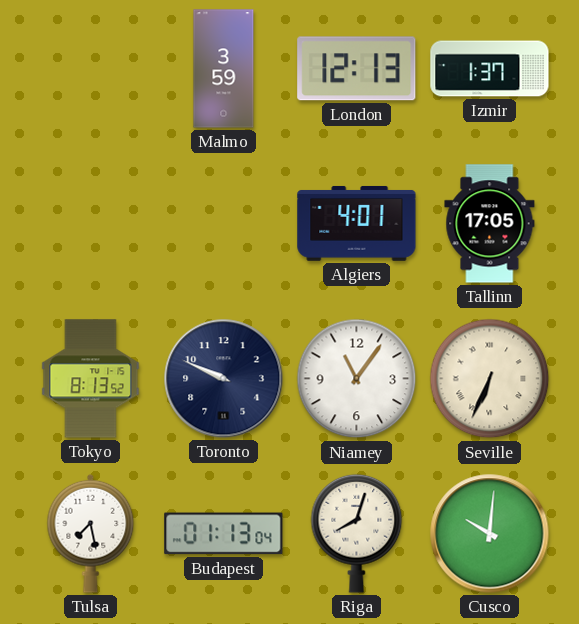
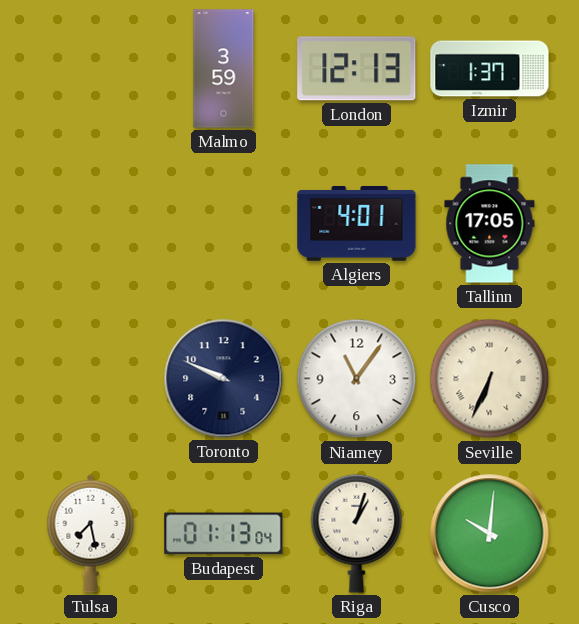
Tokyo: 8:13 -> none (91, 379)
Riga: 8:03 -> 1:03 (357, 533)
